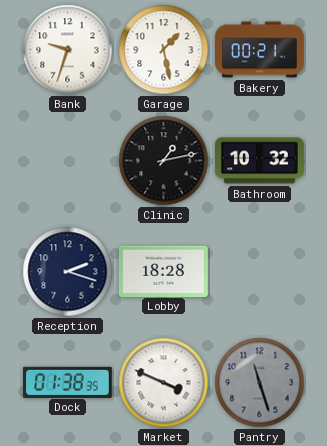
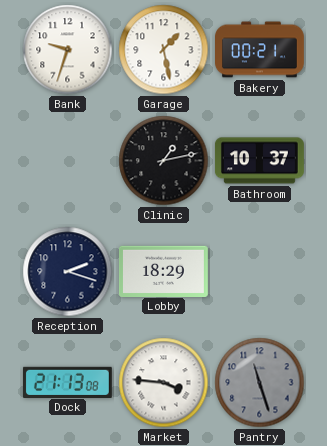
Bathroom: 10:32 -> 10:37 (259, 161)
Lobby: 18:28 -> 18:29 (163, 271)
Dock: 01:38 -> 21:13 (67, 382)
Market: 3:49 -> 3:46 (164, 383)
